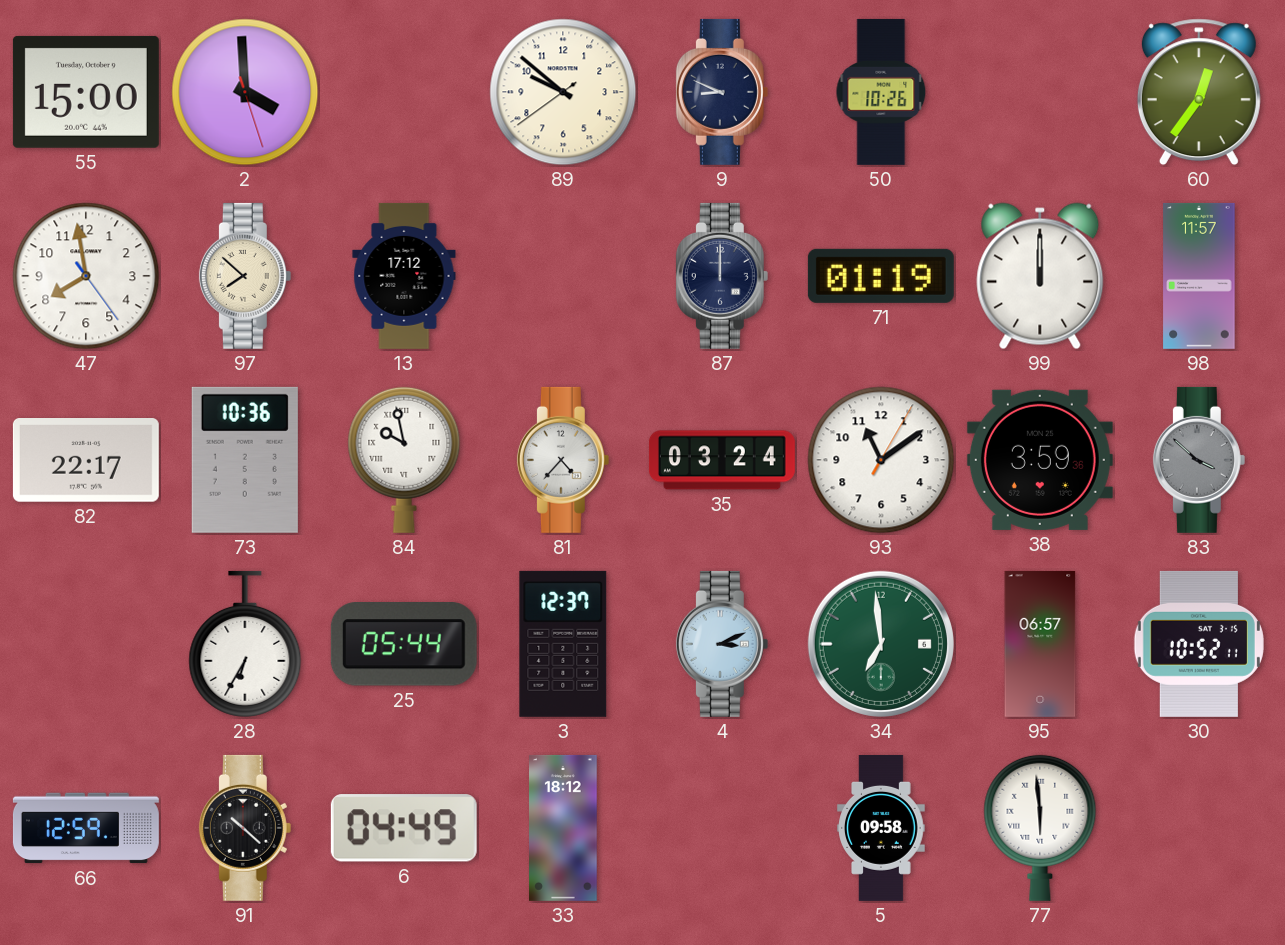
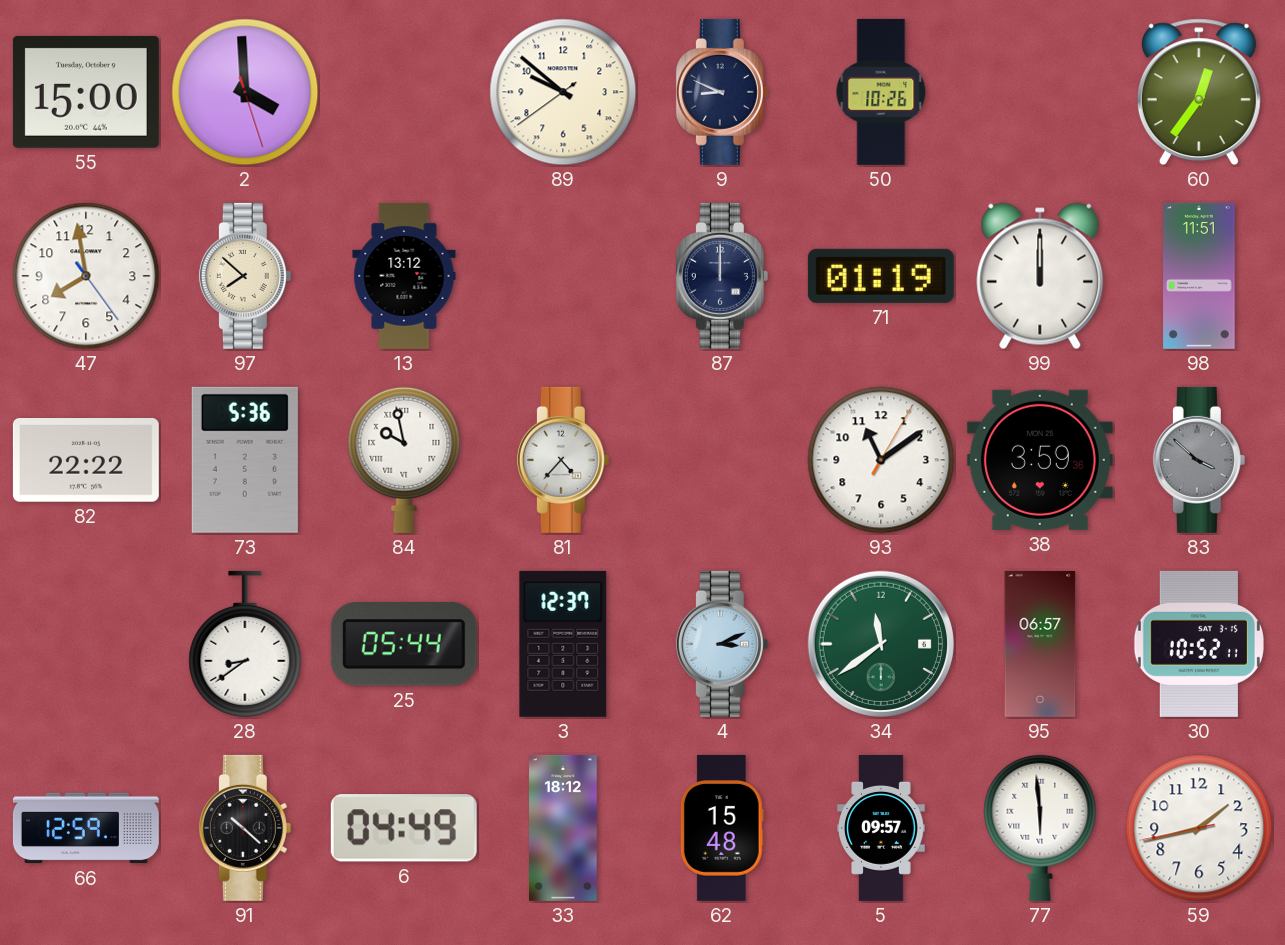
13: 17:12 -> 13:12 (404, 276)
98: 11:57 -> 11:51 (1199, 276)
82: 22:17 -> 22:22 (86, 461)
73: 10:36 -> 5:36 (245, 460)
35: 03:24 -> none (722, 460)
28: 6:35 -> 8:39 (245, 644)
34: 6:59 -> 11:39 (881, 644)
62: none -> 15:48 (722, 828)
5: 09:58 -> 09:57 (881, 828)
59: none -> 1:42 (1199, 828)
